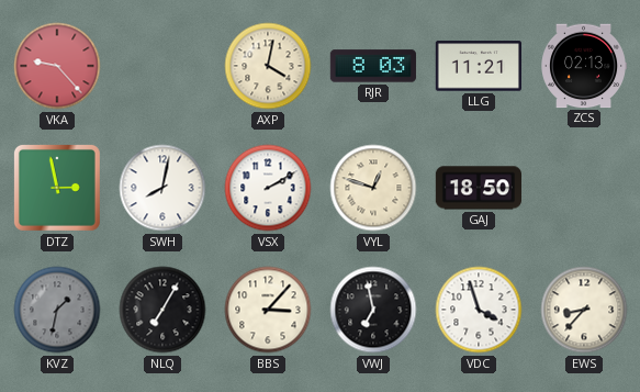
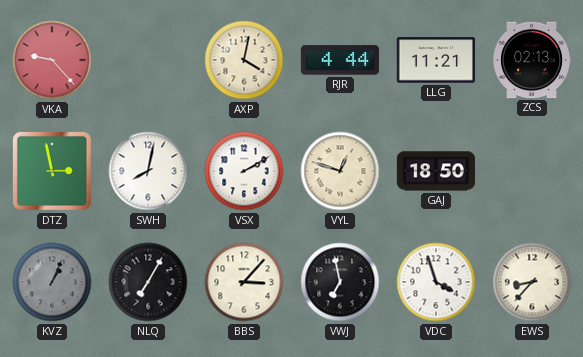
RJR: 8:03 -> 4:44 (340, 60)
KVZ: 1:32 -> 1:04 (52, 282)
